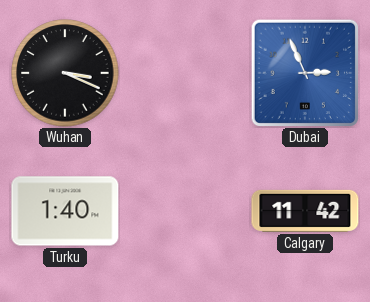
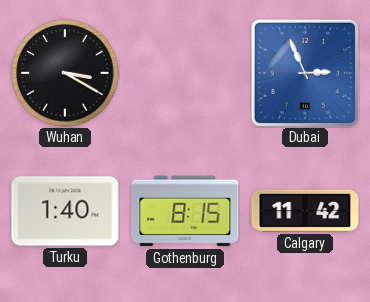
Wuhan: 3:19 -> 3:20 (65, 73)
Gothenburg: none -> 8:15 (185, 211)
